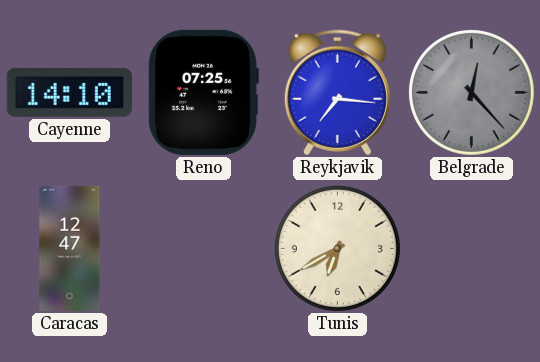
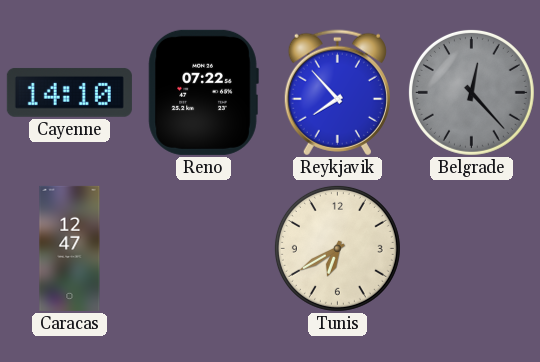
Reno: 07:25 -> 07:22 (203, 92)
Reykjavik: 7:16 -> 7:53 (337, 93)
